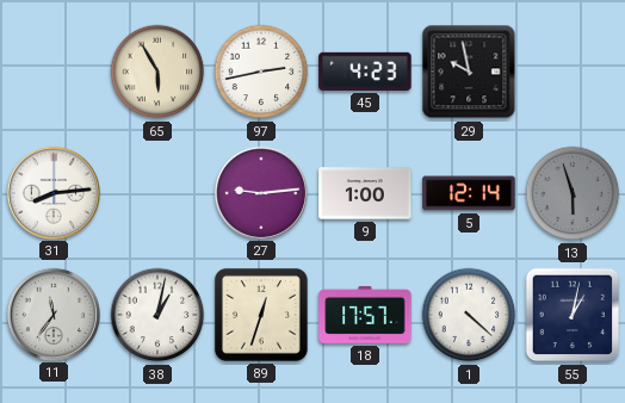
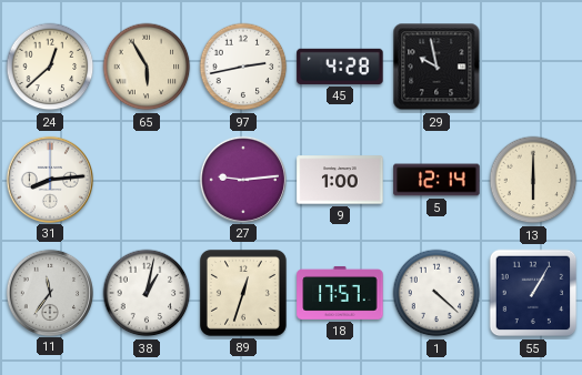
24: none -> 12:38 (50, 67)
45: 4:23 -> 4:28 (340, 67)
13: 5:57 -> 6:00 (533, 180)
13 dial: grey -> cream (533, 180)
55: 1:02 -> 1:05 (533, 293)
